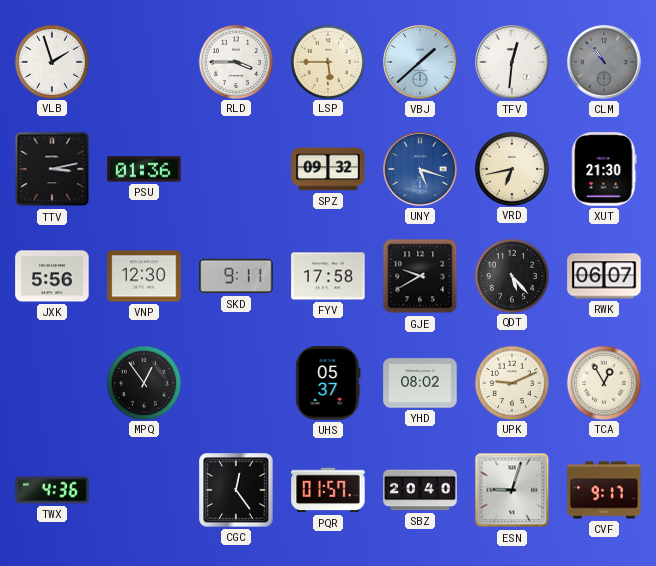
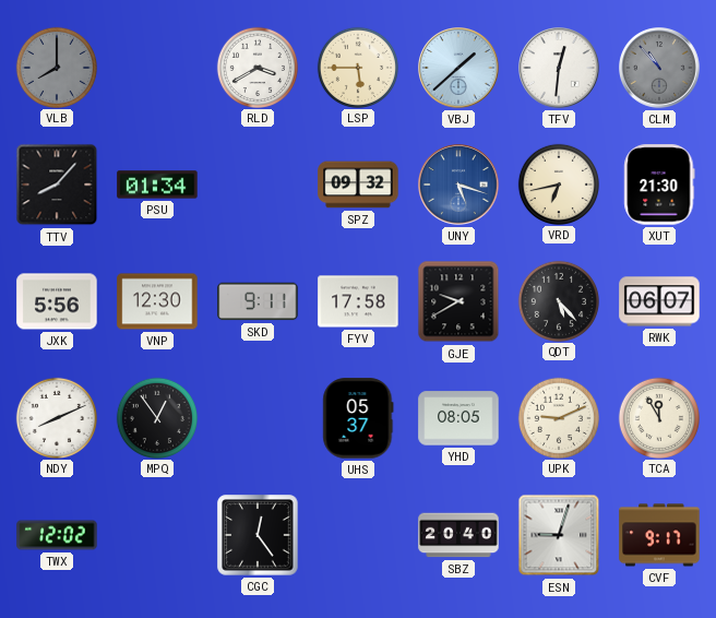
VLB: 1:57 -> 8:00 (56, 67)
VLB dial: white -> grey (56, 67)
RLD: 3:45 -> 3:40 (256, 67)
TTV: 3:13 -> 8:07 (57, 185)
PSU: 01:36 -> 01:34 (157, 185)
NDY: none -> 8:11 (56, 417)
YHD: 08:02 -> 08:05 (458, 418)
TCA: 12:55 -> 11:55 (658, 417)
TWX: 4:36 -> 12:02 (57, 535)
PQR: 01:57 -> none (328, 490)
